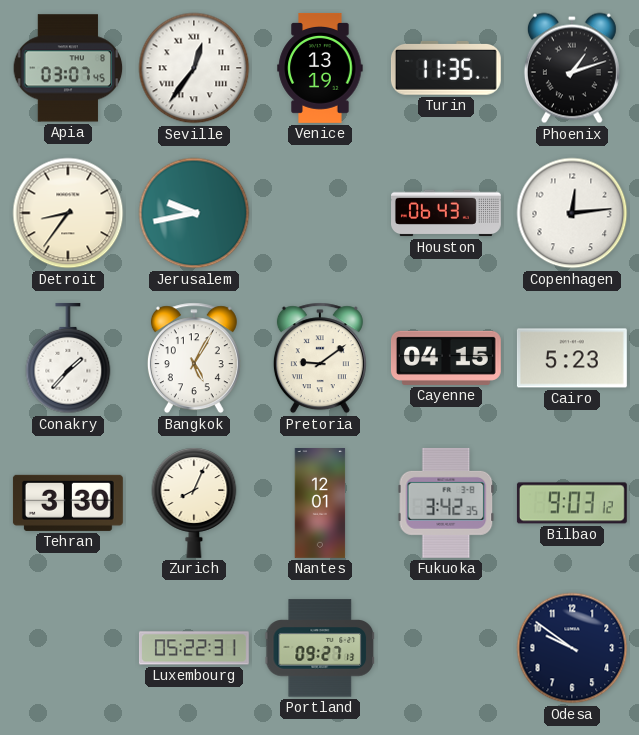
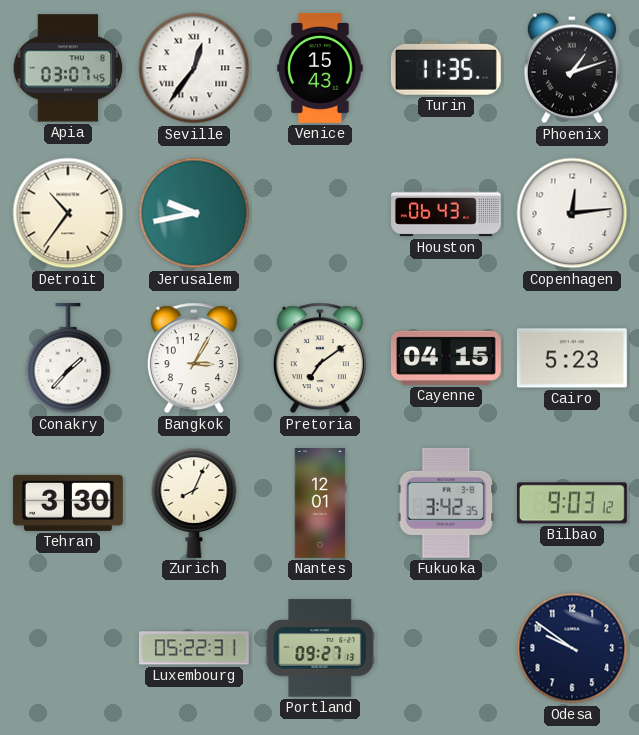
Venice: 13:19 -> 15:43 (320, 68)
Detroit: 8:36 -> 10:36 (68, 213)
Bangkok: 5:05 -> 3:05 (194, 358)
Pretoria: 9:09 -> 7:09 (320, 358)
